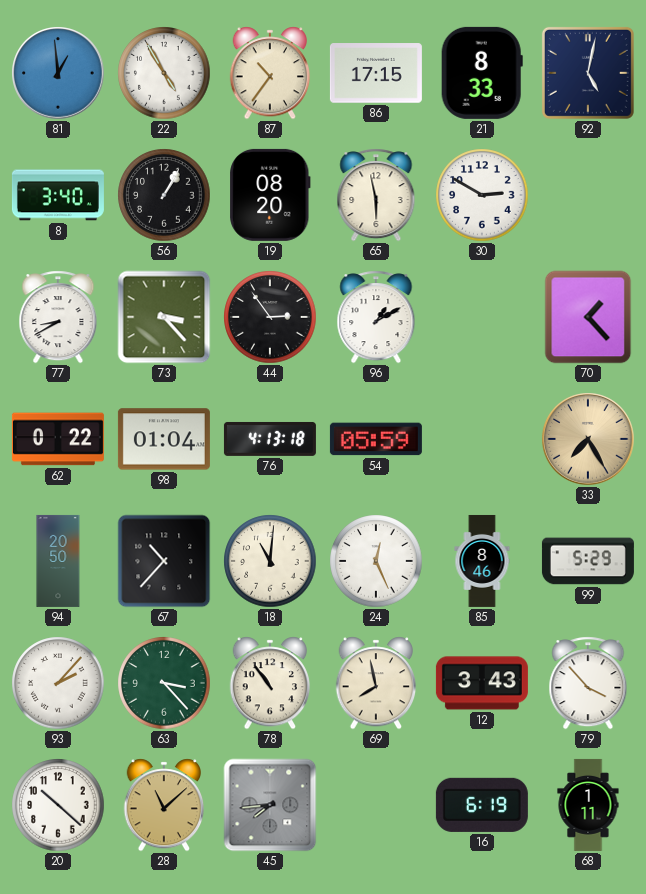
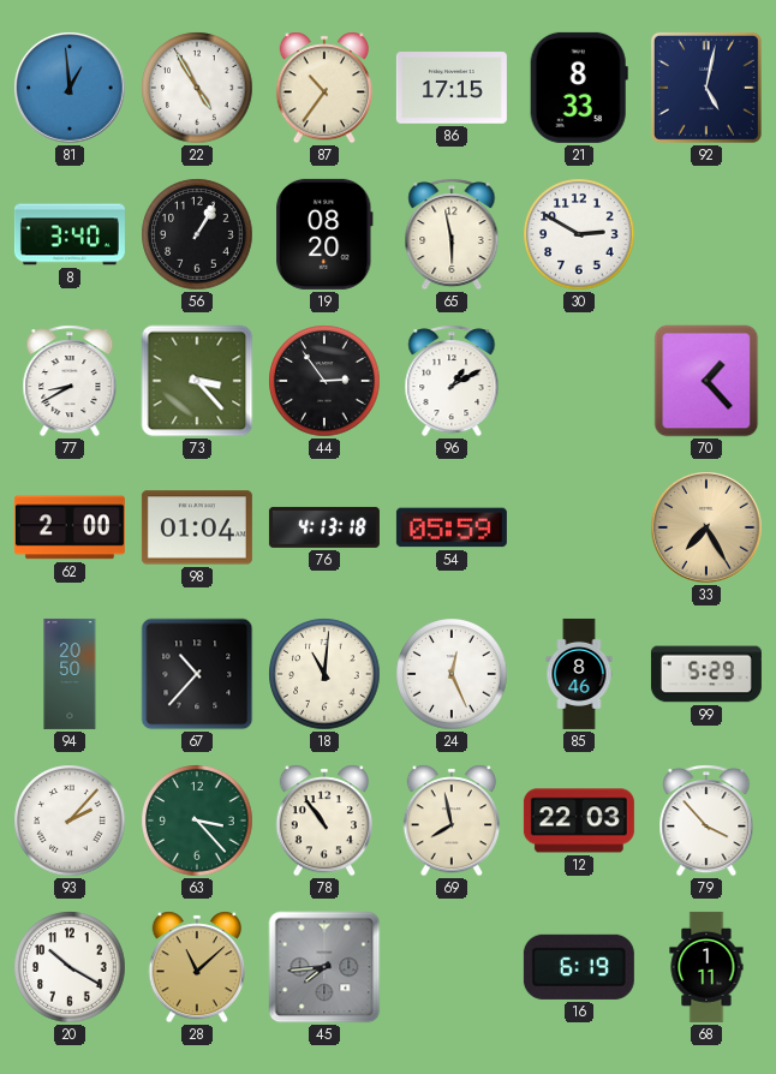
62: 0:22 -> 2:00 (70, 527)
12: 3:43 -> 22:03 (579, 821)
20: 10:22 -> 10:20 (70, 967)
